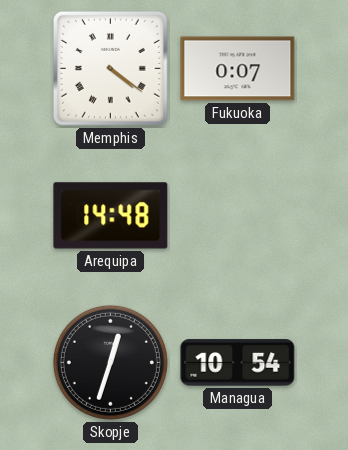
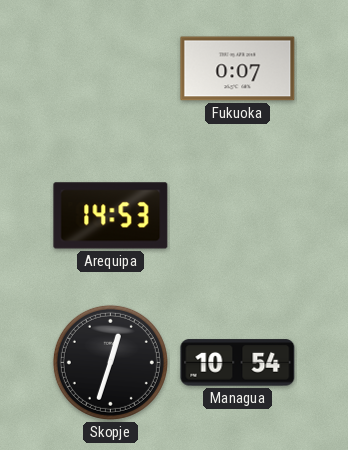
Memphis: 4:21 -> none (111, 69)
Arequipa: 14:48 -> 14:53 (111, 216)
